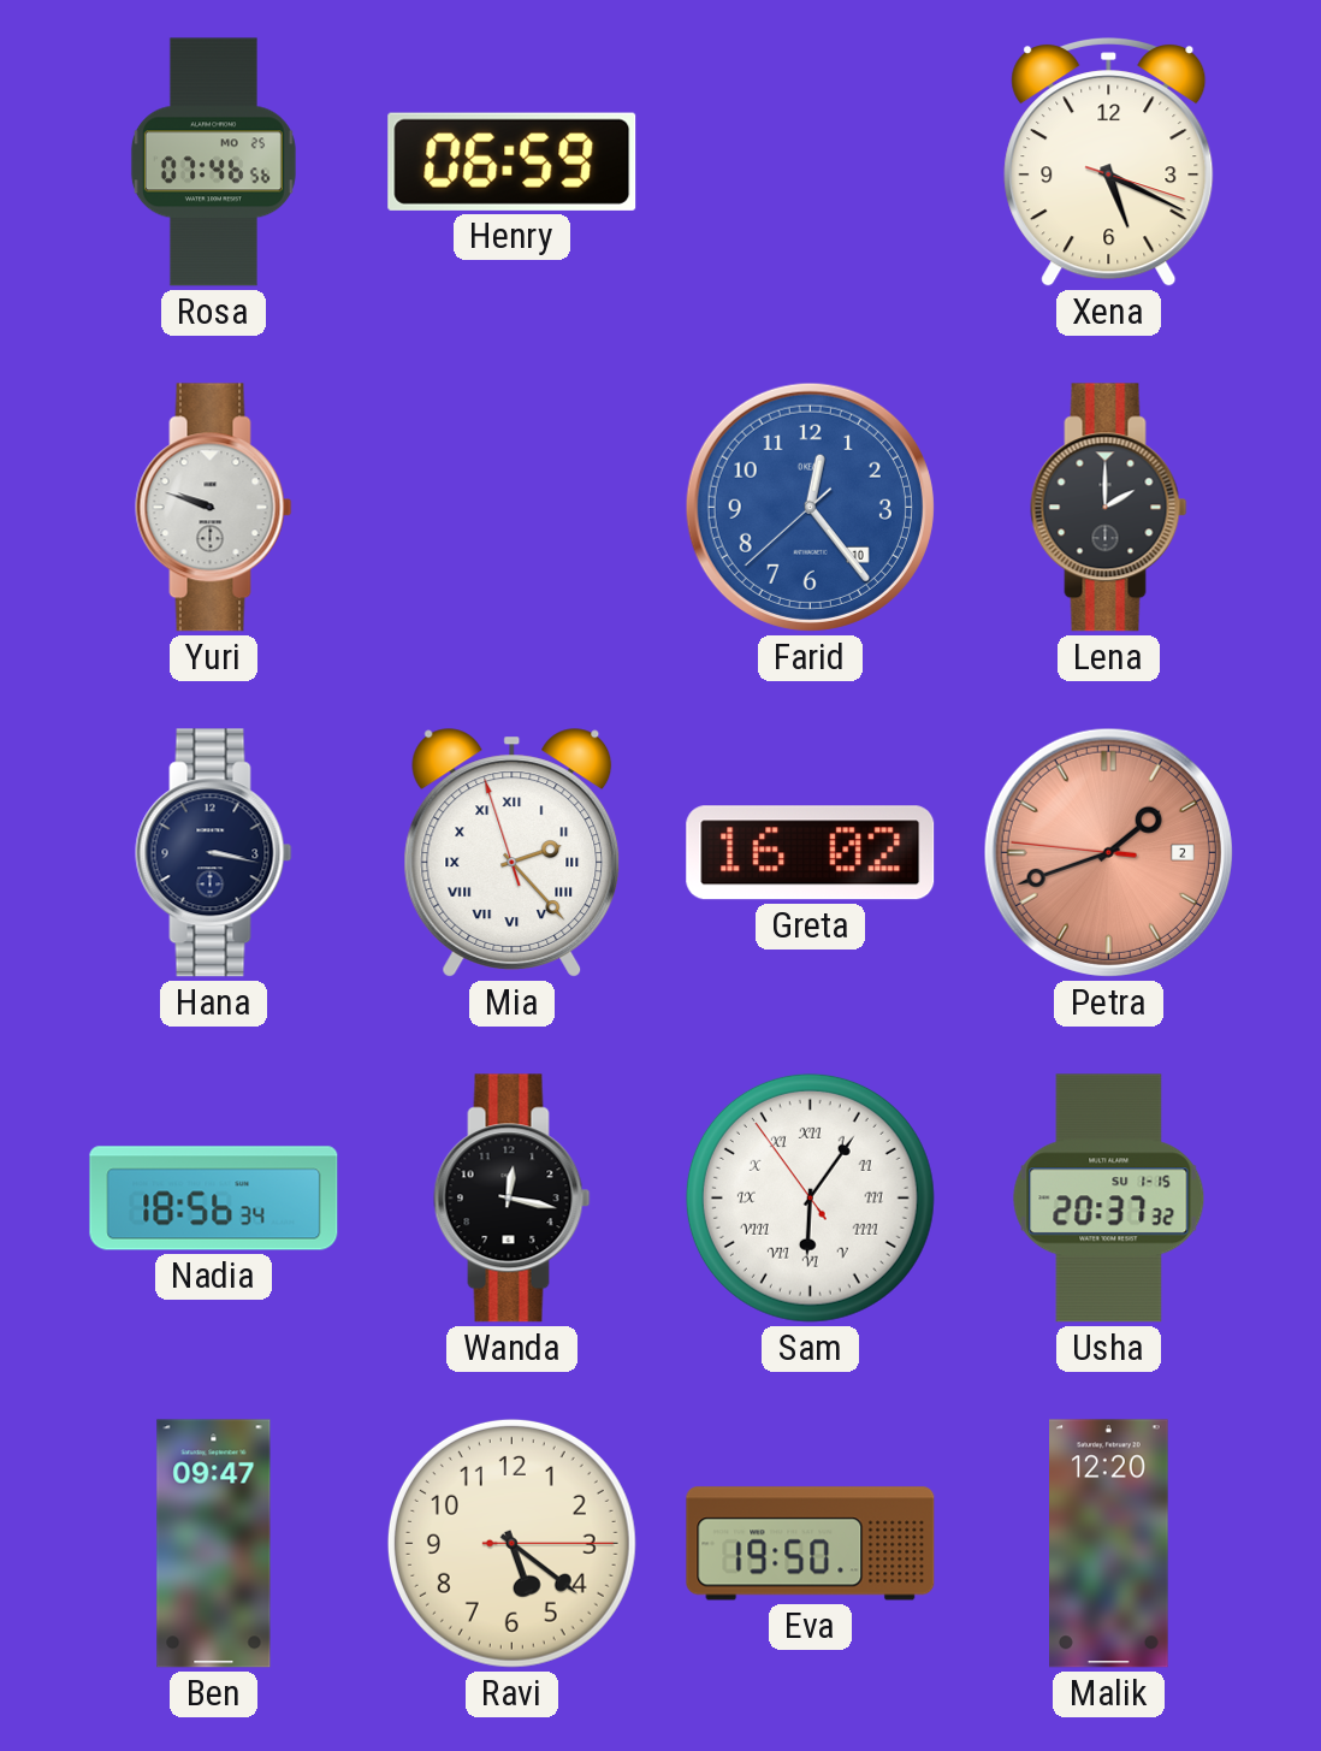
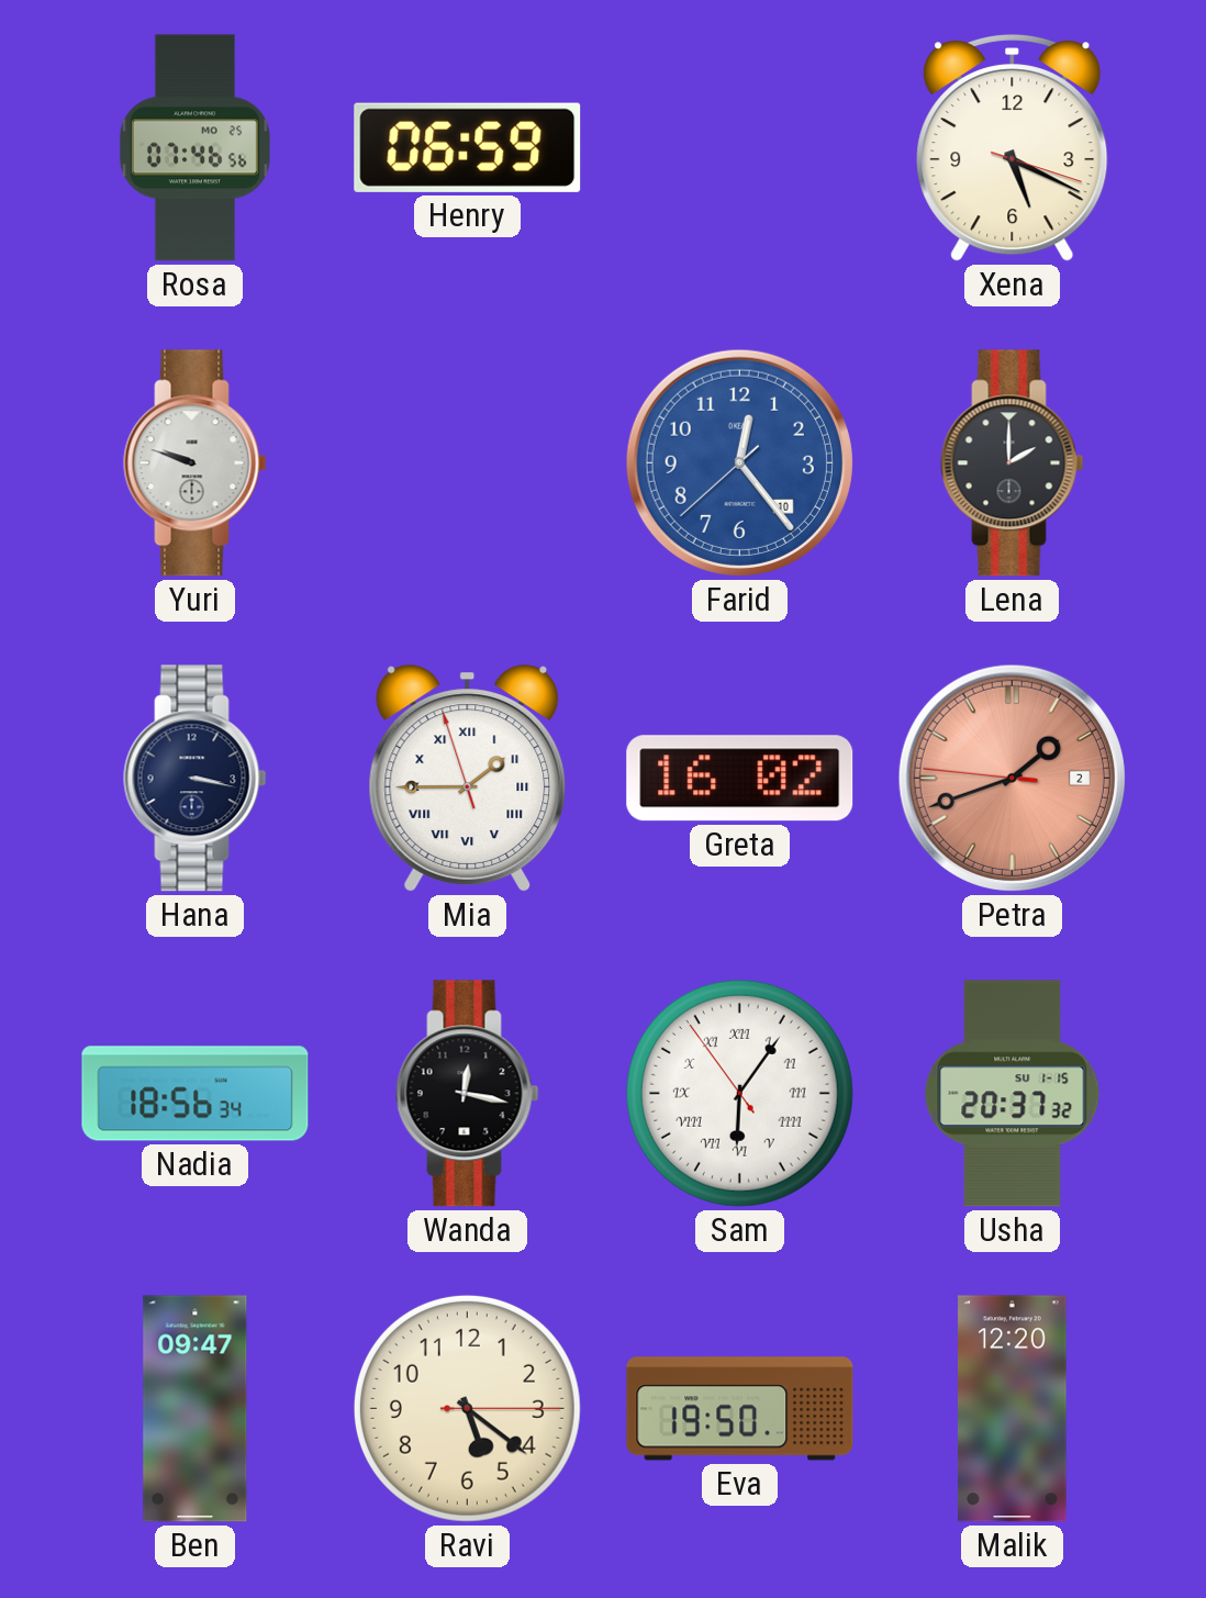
Mia: 2:22 -> 1:44 (468, 779)
